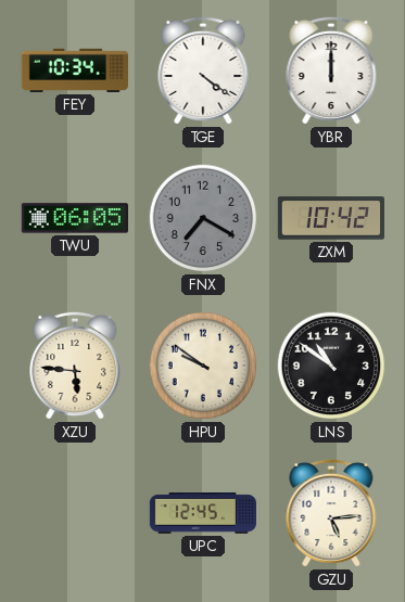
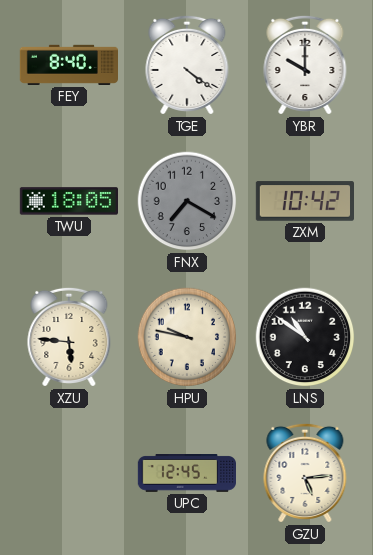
FEY: 10:34 -> 8:40 (68, 65)
YBR: 12:00 -> 10:00 (305, 65)
TWU: 06:05 -> 18:05 (68, 201)
HPU: 9:51 -> 9:47 (187, 337)
